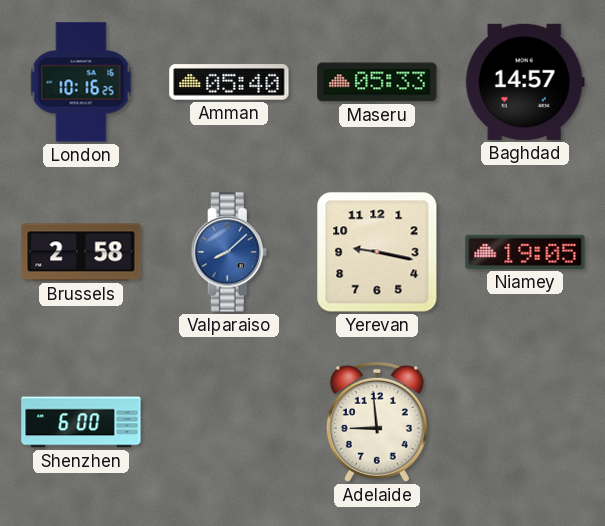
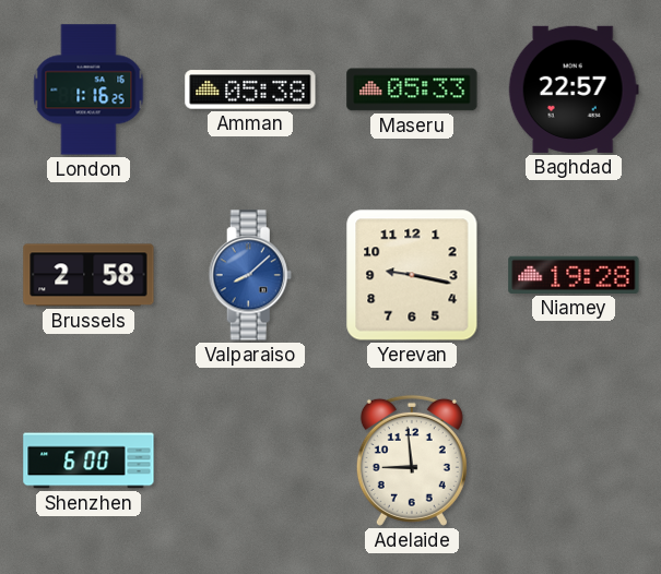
London: 10:16 -> 1:16 (88, 89)
Amman: 05:40 -> 05:38 (250, 89)
Baghdad: 14:57 -> 22:57 (574, 89)
Niamey: 19:05 -> 19:28 (574, 275)
